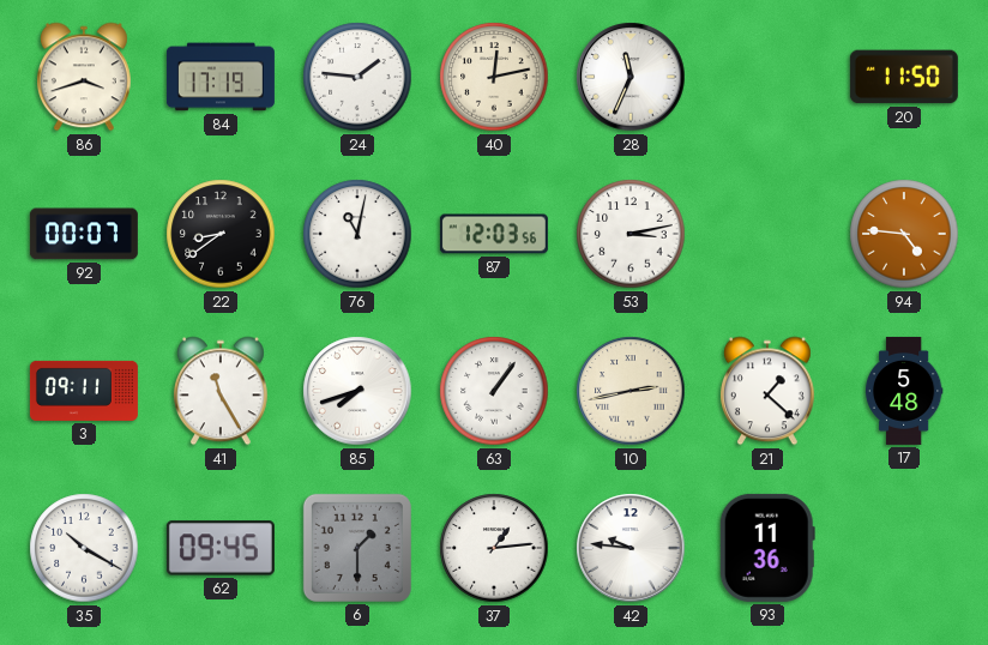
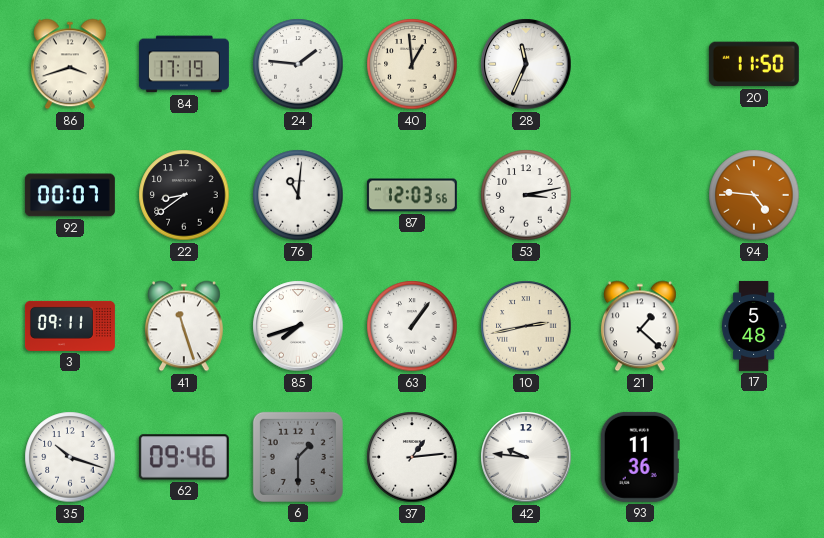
40: 12:13 -> 12:59 (412, 64)
76: 11:02 -> 11:01 (298, 195)
41: 11:25 -> 11:27 (184, 326)
35: 10:20 -> 10:18 (70, 457)
62: 09:45 -> 09:46 (184, 457)
